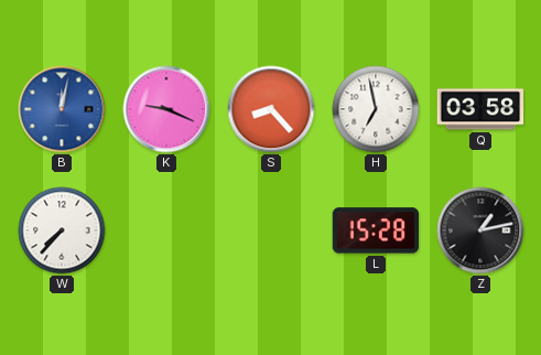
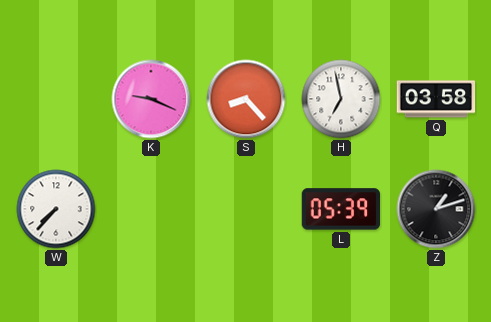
B: 12:02 -> none (62, 109)
L: 15:28 -> 05:39 (341, 209)
Z: 1:13 -> 1:12 (436, 209)
